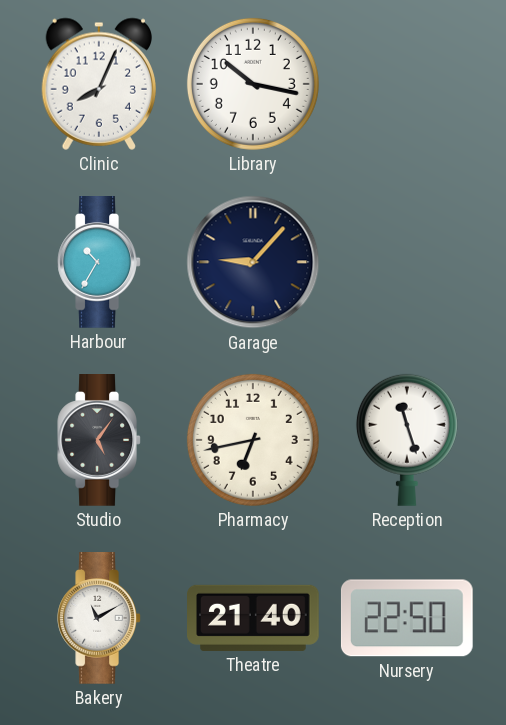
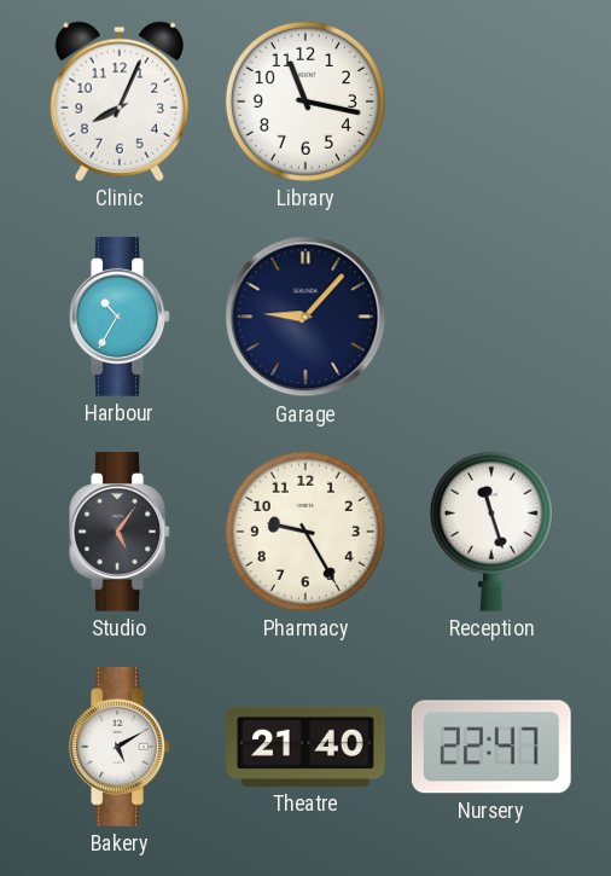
Library: 10:17 -> 11:17 (305, 101)
Pharmacy: 6:43 -> 9:25 (305, 532)
Bakery: 11:10 -> 5:10 (120, 748)
Nursery: 22:50 -> 22:47 (491, 747)
